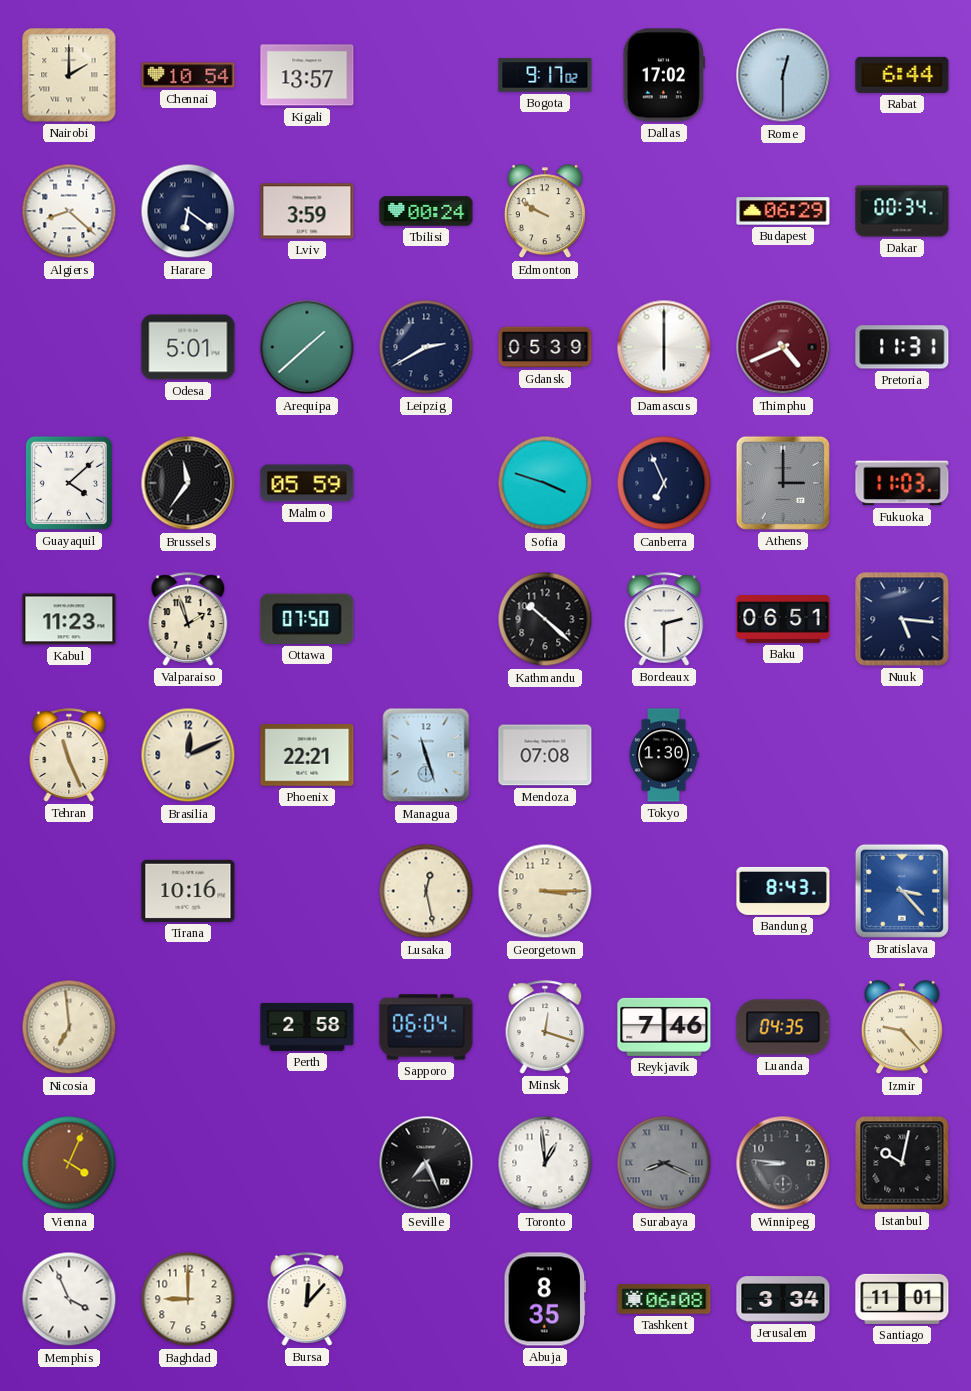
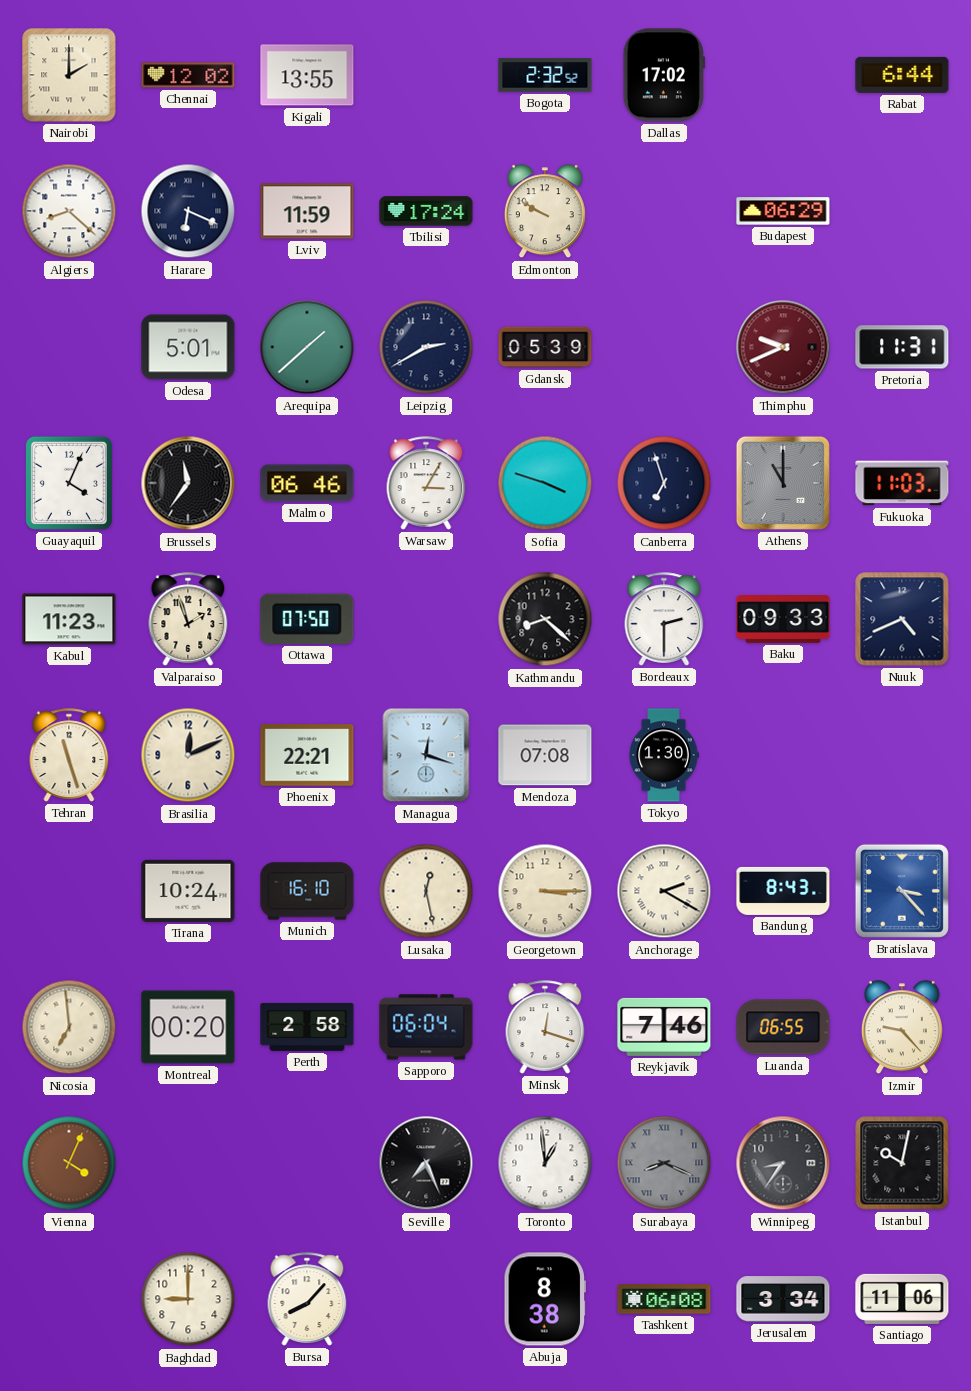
Chennai: 10:54 -> 12:02 (188, 75)
Kigali: 13:57 -> 13:55 (307, 75)
Bogota: 9:17 -> 2:32 (545, 75)
Rome: 12:30 -> none (783, 75)
Harare: 6:21 -> 6:19 (188, 211)
Lviv: 3:59 -> 11:59 (307, 211)
Tbilisi: 00:24 -> 17:24 (426, 211)
Dakar: 00:34 -> none (902, 211)
Damascus: 6:00 -> none (664, 347)
Thimphu: 4:41 -> 9:41 (783, 347)
Guayaquil: 4:08 -> 4:04 (69, 483)
Malmo: 05:59 -> 06:46 (307, 483)
Warsaw: none -> 3:05 (426, 483)
Canberra: 6:56 -> 6:57 (664, 483)
Athens: 3:00 -> 11:00 (783, 483)
Kathmandu: 10:22 -> 8:22 (545, 619)
Baku: 06:51 -> 09:33 (783, 619)
Nuuk: 5:16 -> 4:41 (902, 619)
Tehran: 11:26 -> 11:27 (69, 755)
Managua: 11:27 -> 12:18 (426, 755)
Tirana: 10:16 -> 10:24 (188, 891)
Munich: none -> 16:10 (307, 891)
Anchorage: none -> 2:20 (664, 891)
Montreal: none -> 00:20 (188, 1027)
Luanda: 04:35 -> 06:55 (783, 1027)
Winnipeg: 8:46 -> 8:36 (783, 1163)
Memphis: 3:56 -> none (69, 1299)
Bursa: 12:07 -> 8:07 (307, 1299)
Abuja: 8:35 -> 8:38 (544, 1299)
Santiago: 11:01 -> 11:06 (902, 1299)
